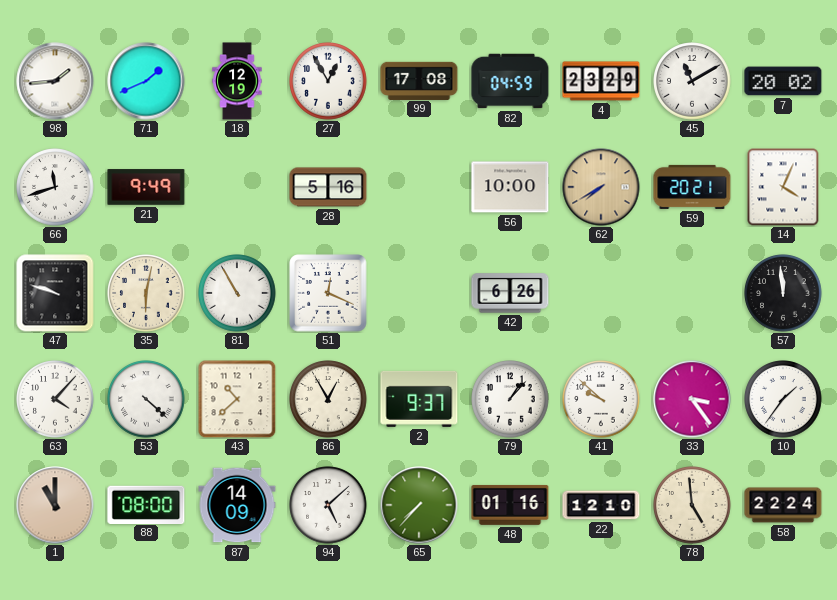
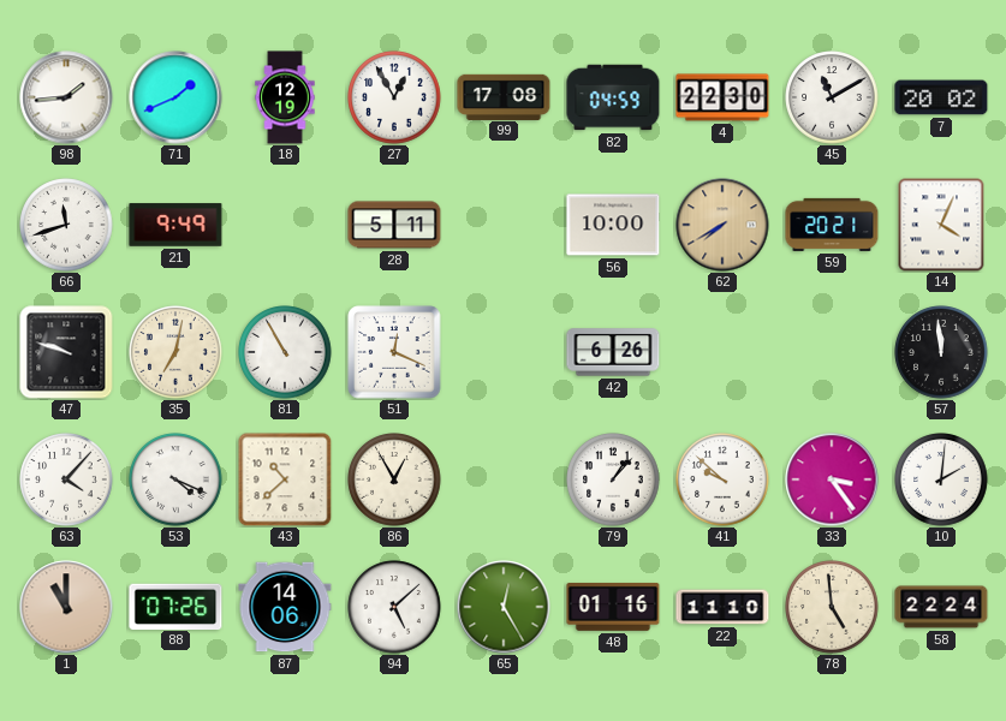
4: 23:29 -> 22:30 (722, 97)
28: 5:16 -> 5:11 (394, 225)
35: 6:02 -> 7:02 (175, 352)
53: 4:22 -> 4:19 (175, 479)
2: 9:37 -> none (419, 399)
10: 1:36 -> 2:01 (941, 479)
88: 08:00 -> 07:26 (175, 606)
87: 14:09 -> 14:06 (285, 607)
65: 7:37 -> 12:25 (504, 607)
22: 12:10 -> 11:10 (722, 607)
